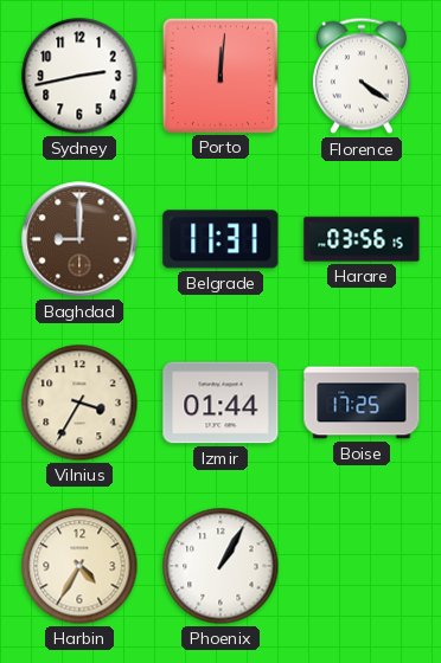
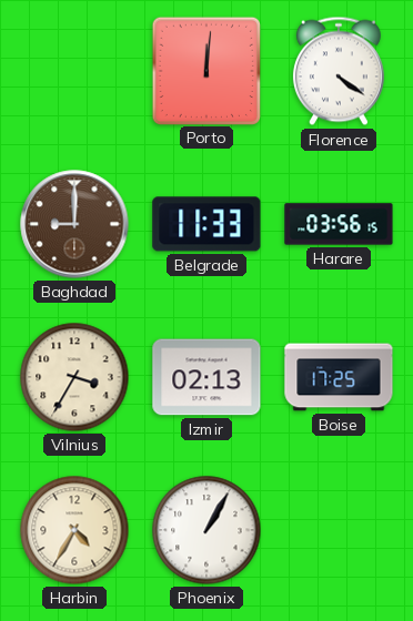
Sydney: 2:43 -> none (79, 76)
Belgrade: 11:31 -> 11:33 (206, 224)
Izmir: 01:44 -> 02:13 (206, 377)
